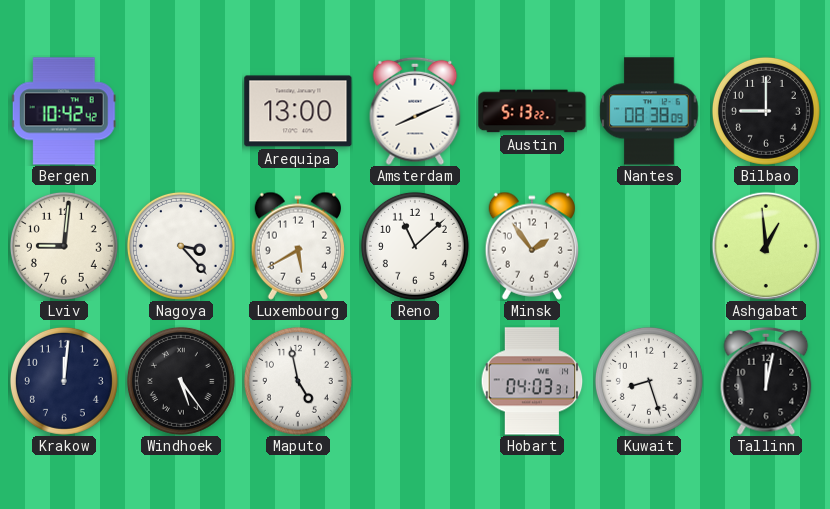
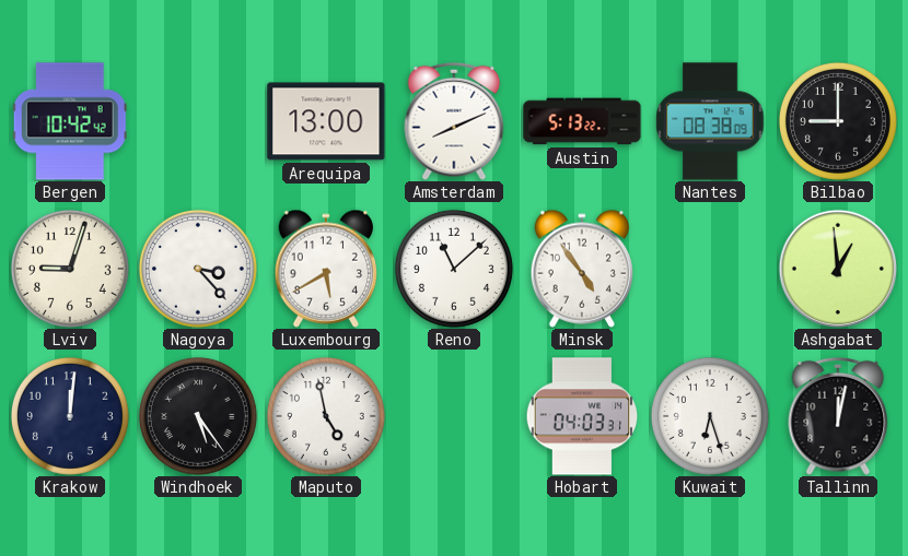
Lviv: 9:01 -> 9:03 (70, 269)
Minsk: 1:54 -> 4:54 (581, 269)
Kuwait: 8:27 -> 6:27 (710, 416)
